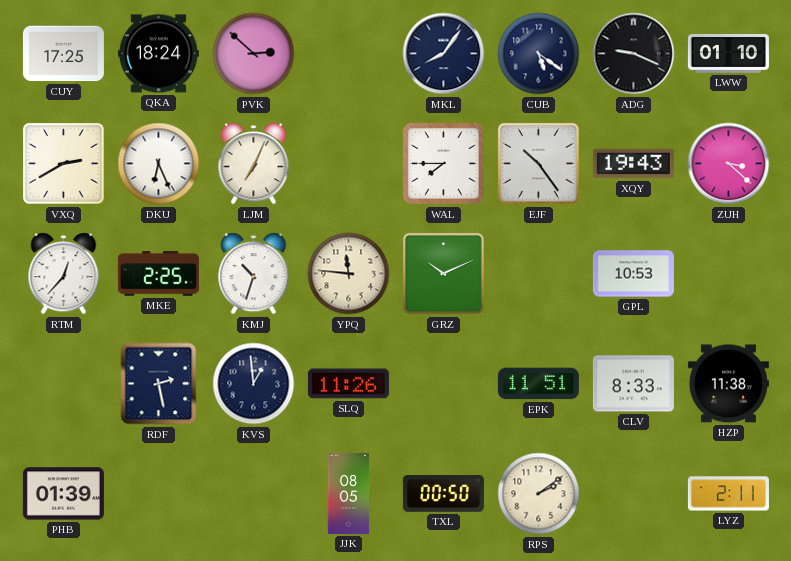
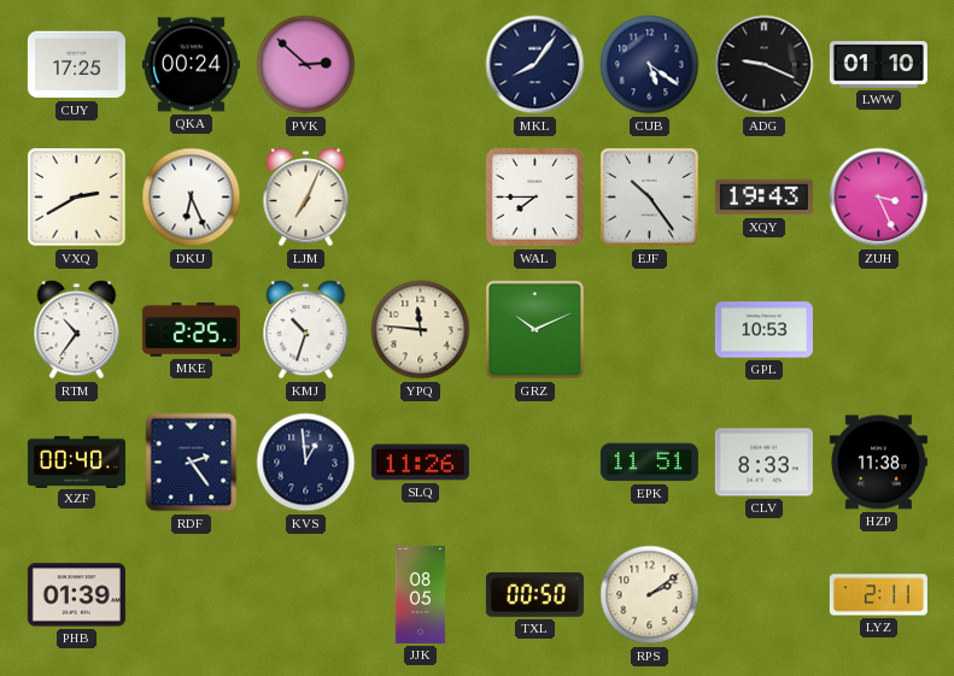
QKA: 18:24 -> 00:24 (191, 65)
ZUH: 3:22 -> 3:26 (879, 198)
RTM: 12:37 -> 10:36 (77, 330)
XZF: none -> 00:40 (76, 462)
RDF: 2:28 -> 2:24 (192, 463)
